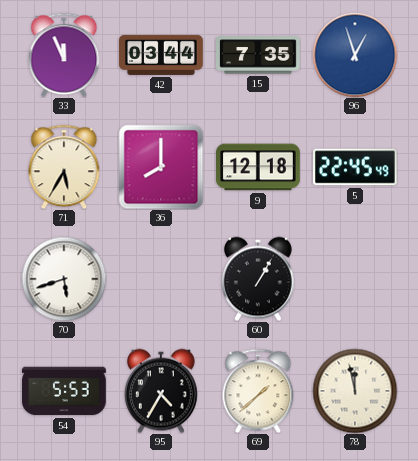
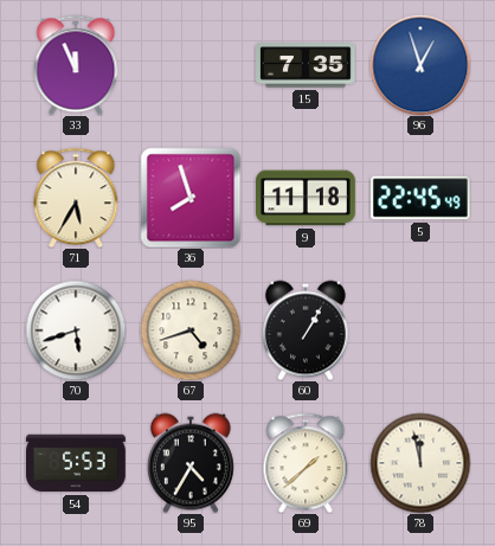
42: 03:44 -> none (162, 55)
36: 8:00 -> 7:57 (191, 198)
9: 12:18 -> 11:18 (307, 198)
67: none -> 4:42 (191, 330)
